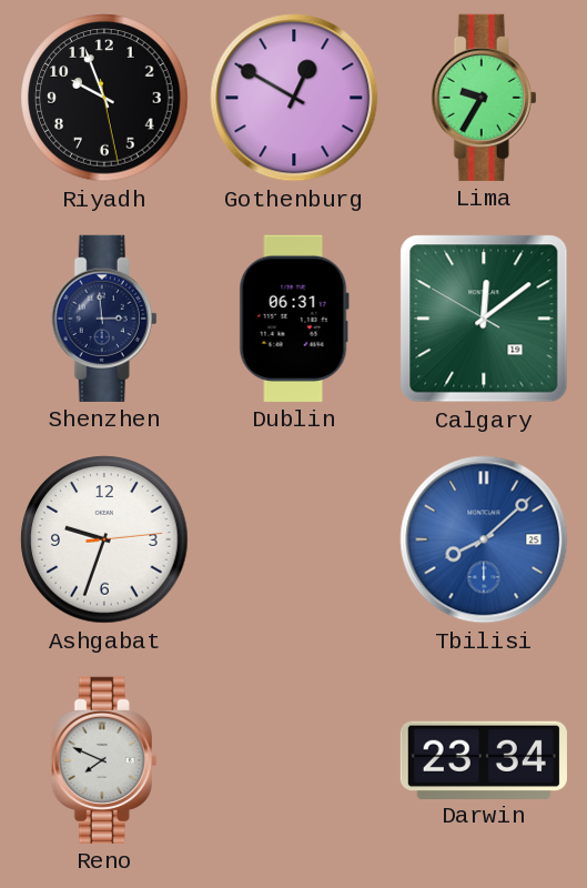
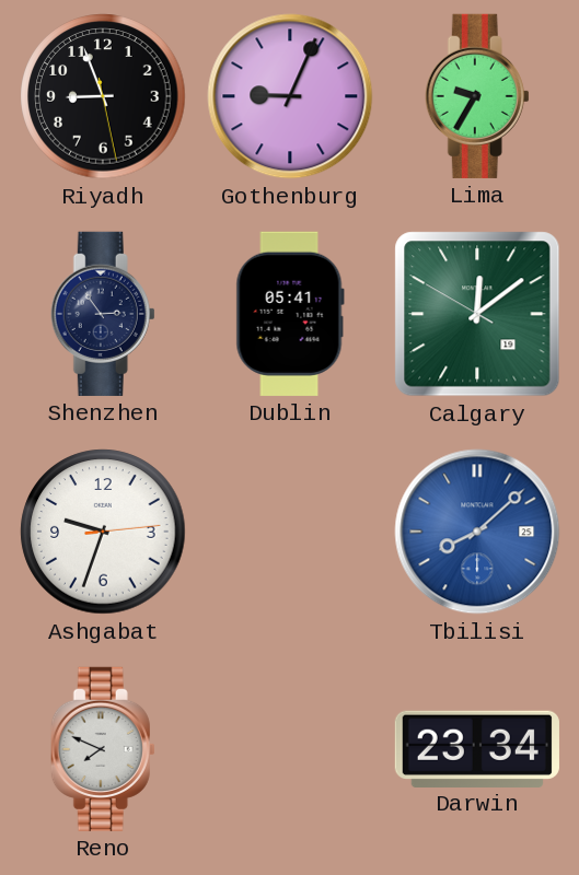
Riyadh: 9:56 -> 8:56 (103, 96)
Gothenburg: 12:50 -> 9:04 (290, 96)
Shenzhen: 2:59 -> 2:54 (103, 314)
Dublin: 06:31 -> 05:41 (290, 314)
